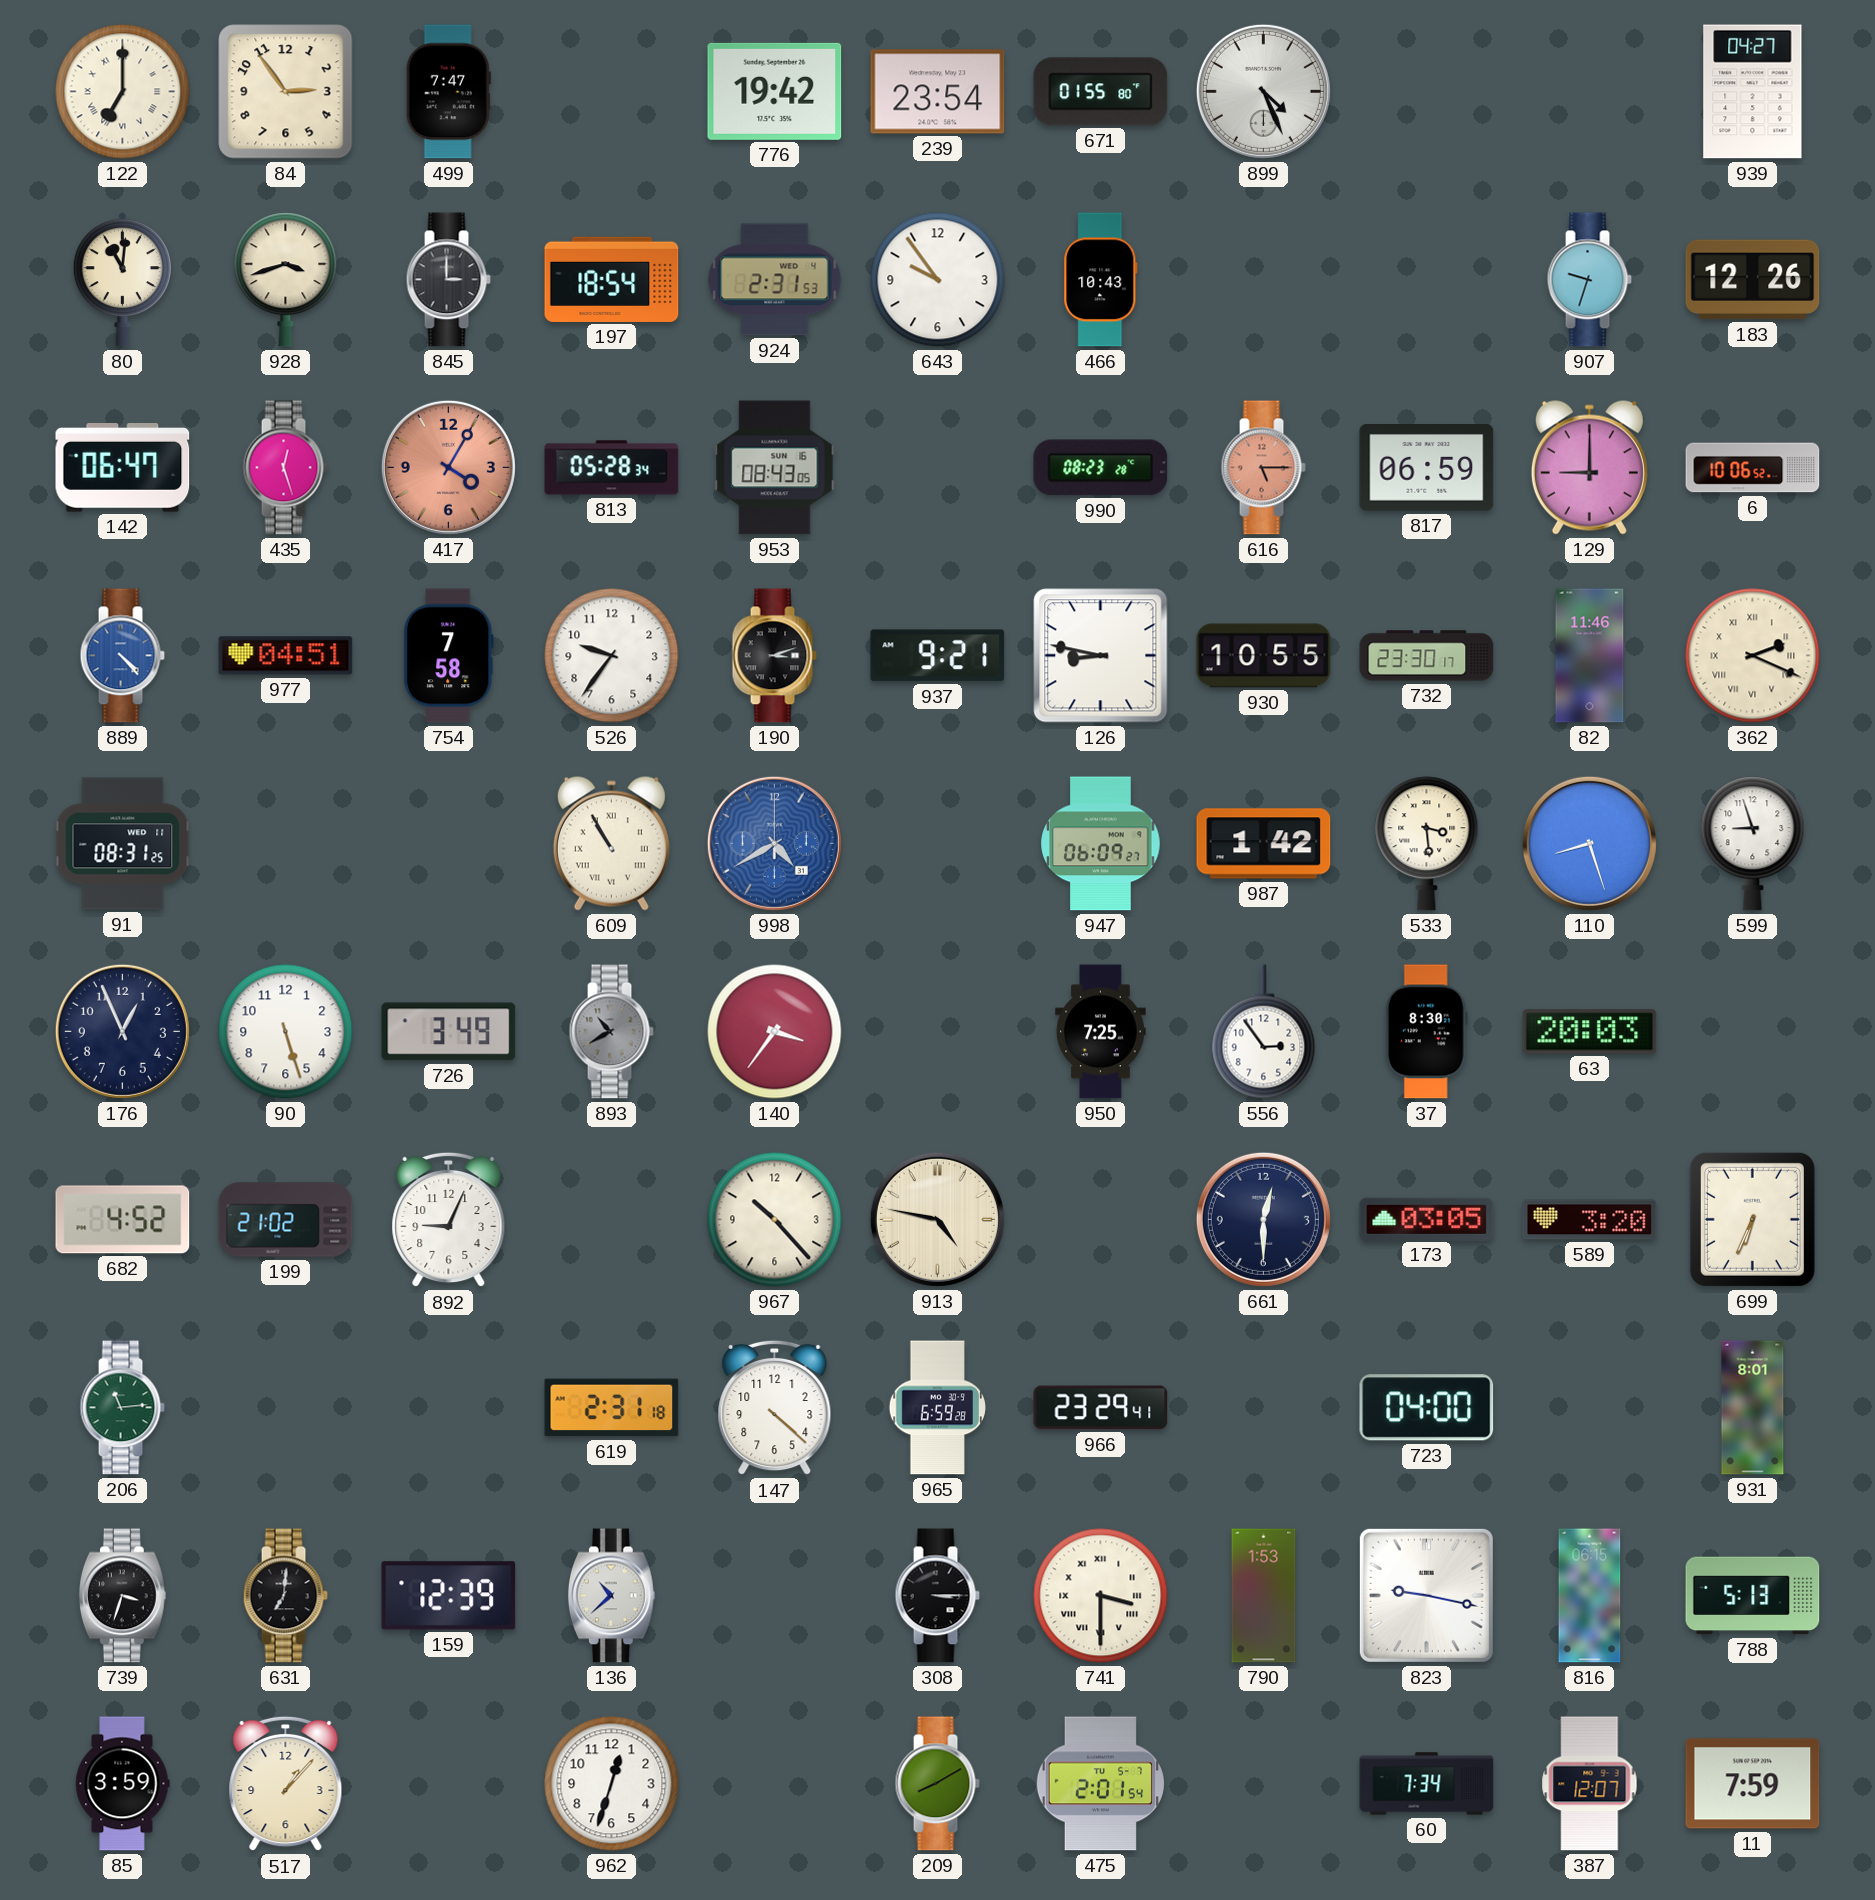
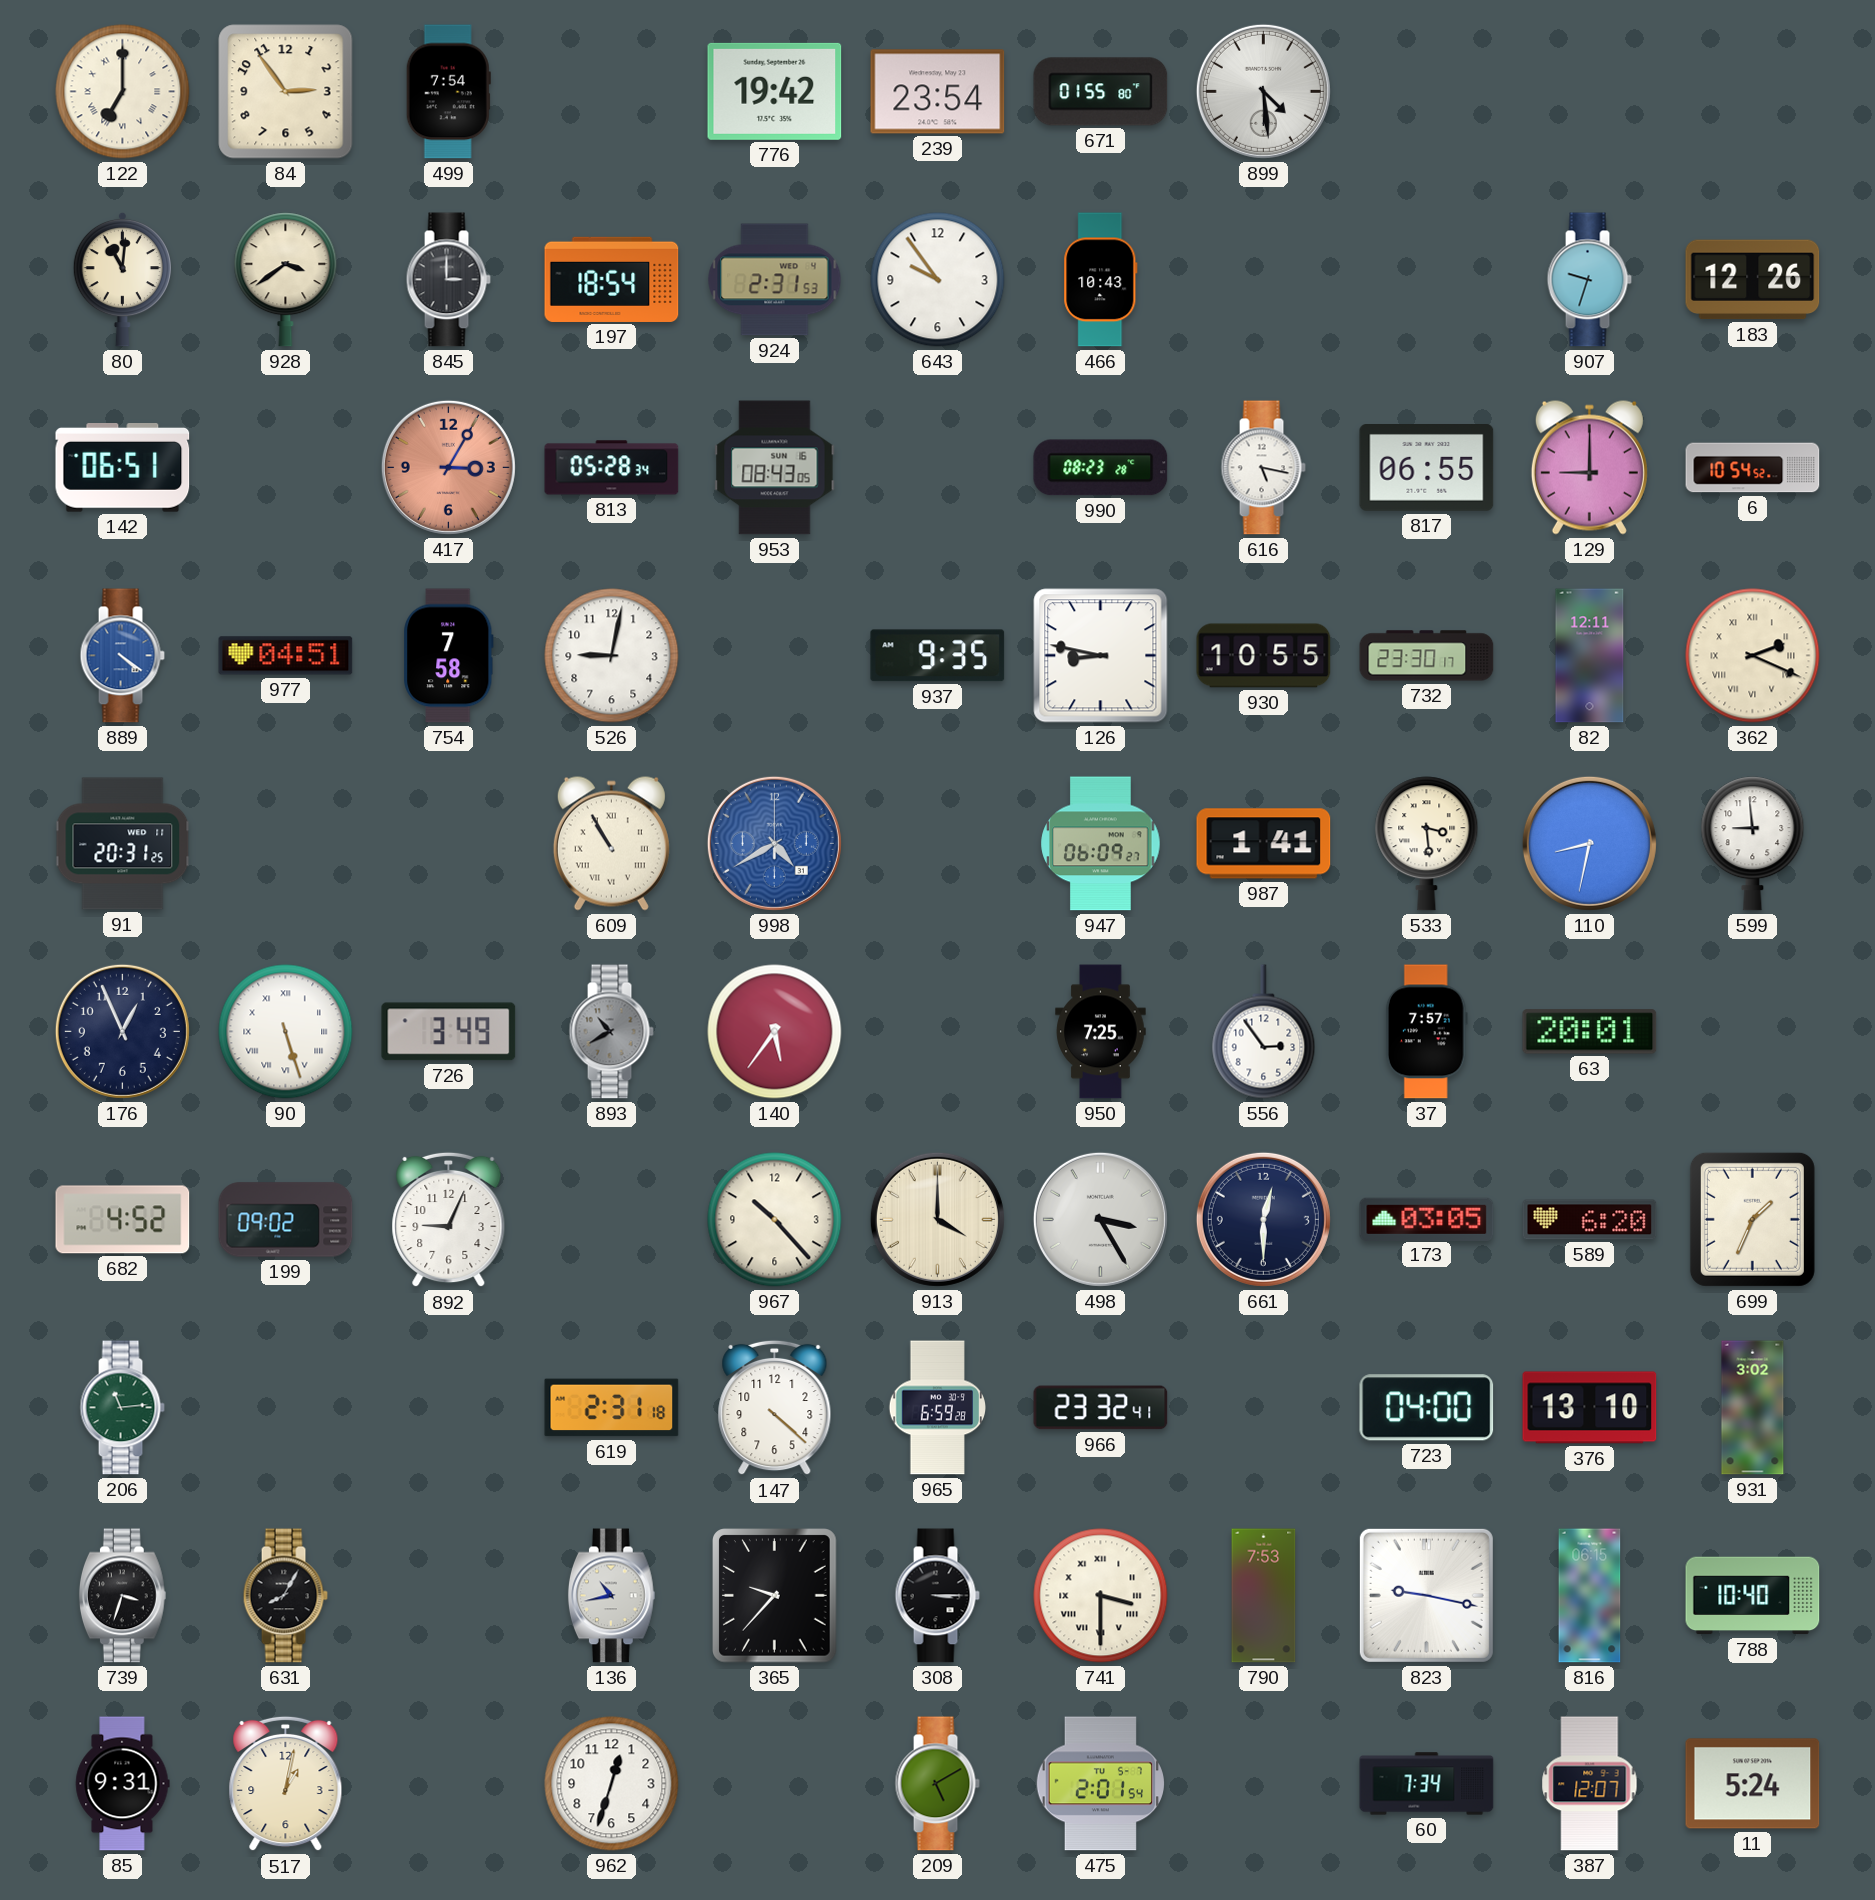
499: 7:47 -> 7:54 (448, 92)
899: 4:26 -> 4:29 (1263, 91)
939: 04:27 -> none (1753, 92)
928: 3:42 -> 3:39 (286, 280)
142: 06:47 -> 06:51 (123, 468)
435: 12:27 -> none (285, 468)
417: 4:05 -> 3:05 (448, 467)
616: 5:15 -> 5:17 (1263, 468)
616 dial: salmon -> white (1263, 468)
817: 06:59 -> 06:55 (1427, 468)
6: 10:06 -> 10:54 (1753, 468)
889: 4:23 -> 4:21 (122, 656)
526: 9:36 -> 9:02 (612, 656)
190: 3:12 -> none (774, 656)
937: 9:21 -> 9:35 (938, 656)
82: 11:46 -> 12:11 (1590, 656)
91: 08:31 -> 20:31 (123, 844)
987: 1:42 -> 1:41 (1264, 844)
110: 8:27 -> 8:32 (1589, 843)
599: 8:57 -> 8:59 (1753, 844)
90 numerals: Arabic -> Roman (286, 1032)
140: 3:36 -> 5:36 (775, 1032)
37: 8:30 -> 7:57 (1426, 1032)
63: 20:03 -> 20:01 (1590, 1032)
199: 21:02 -> 09:02 (286, 1220)
913: 4:47 -> 4:00 (937, 1219)
498: none -> 3:25 (1100, 1219)
589: 3:20 -> 6:20 (1590, 1220)
699: 6:34 -> 1:34 (1752, 1219)
966: 23:29 -> 23:32 (1101, 1408)
376: none -> 13:10 (1590, 1408)
931: 8:01 -> 3:02 (1753, 1408)
631: 7:01 -> 8:05 (285, 1596)
159: 12:39 -> none (449, 1596)
136: 10:38 -> 10:43 (611, 1596)
365: none -> 9:37 (775, 1596)
790: 1:53 -> 7:53 (1264, 1596)
788: 5:13 -> 10:40 (1753, 1596)
85: 3:59 -> 9:31 (123, 1784)
517: 1:07 -> 1:02 (286, 1784)
209: 8:10 -> 5:10 (937, 1784)
11: 7:59 -> 5:24 (1753, 1784)
